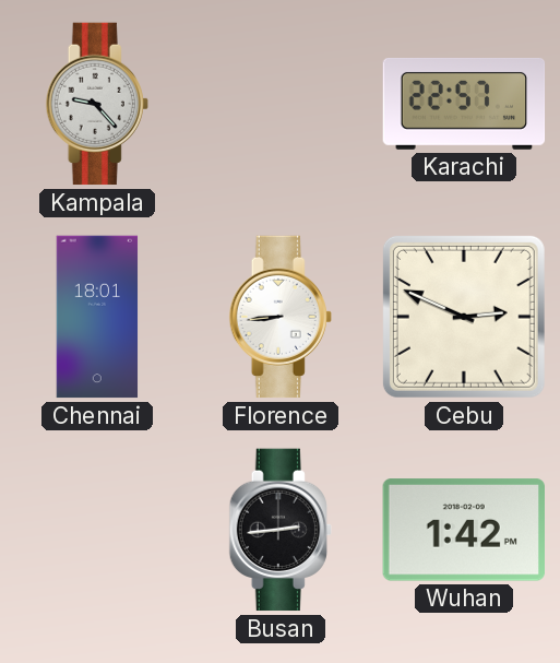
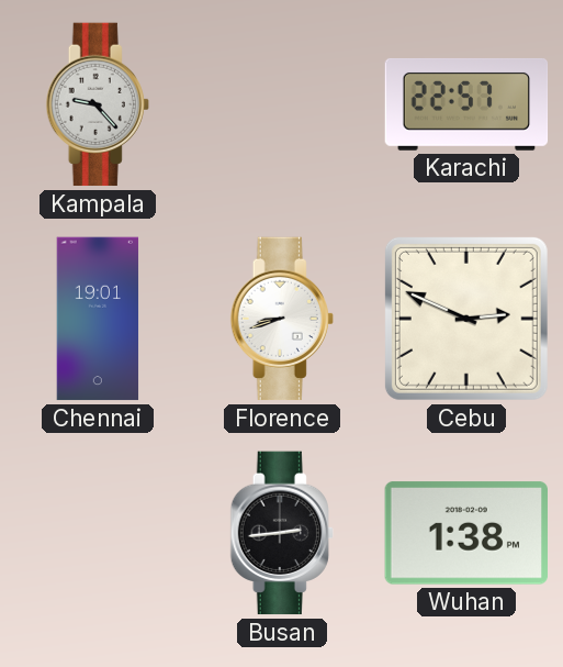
Chennai: 18:01 -> 19:01 (98, 319)
Florence: 8:44 -> 8:42 (282, 319)
Wuhan: 1:42 -> 1:38 (465, 533)
